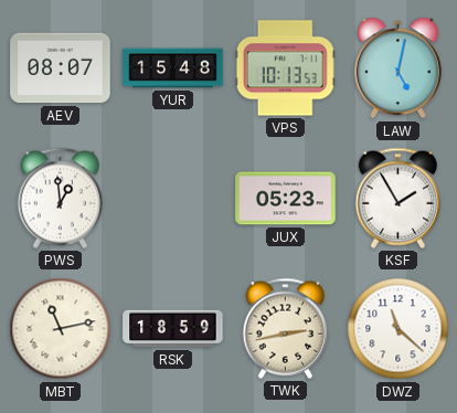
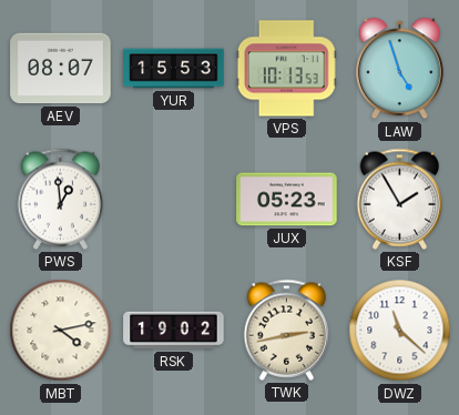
YUR: 15:48 -> 15:53 (174, 69)
LAW: 5:02 -> 4:57 (400, 69)
MBT: 11:13 -> 4:13 (61, 331)
RSK: 18:59 -> 19:02 (174, 331)
